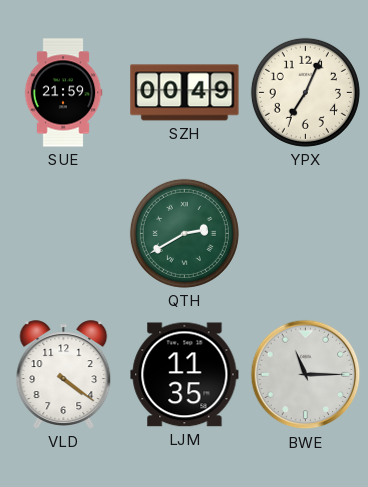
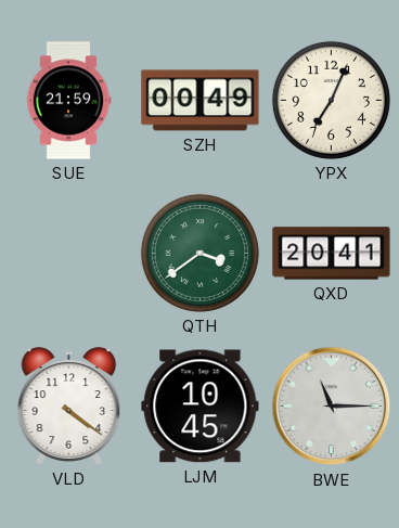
QTH: 2:40 -> 3:39 (200, 253)
QXD: none -> 20:41 (332, 254)
LJM: 11:35 -> 10:45 (201, 407)
